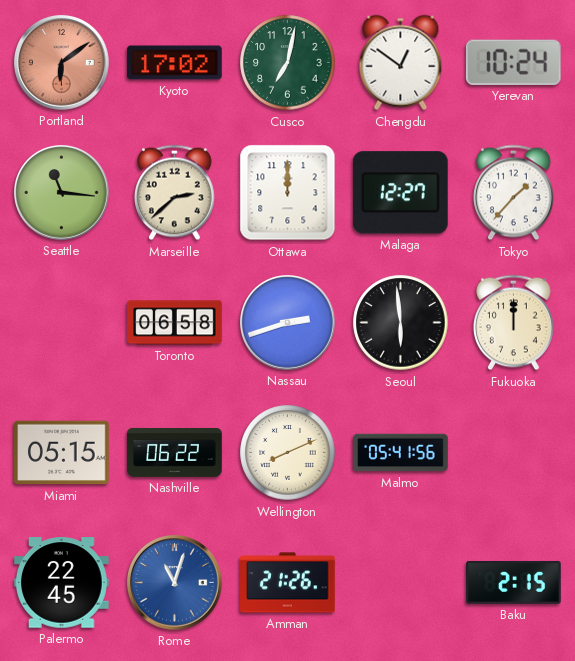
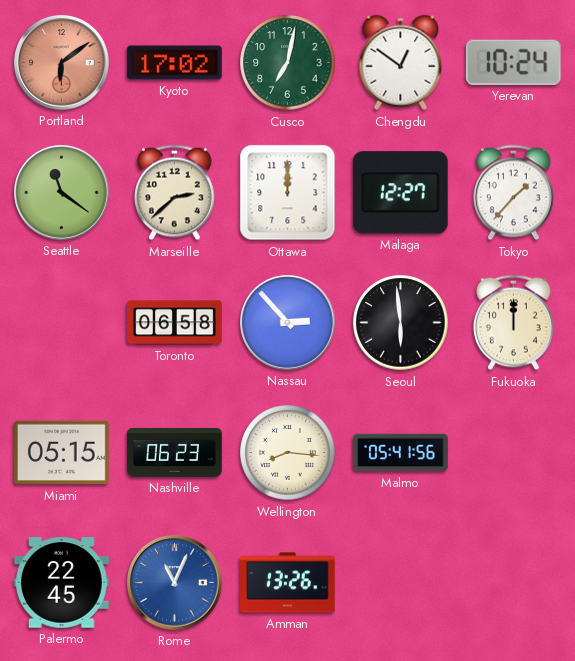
Seattle: 11:16 -> 11:21 (62, 193)
Nassau: 2:42 -> 2:53 (288, 323)
Nashville: 06:22 -> 06:23 (175, 452)
Wellington: 8:11 -> 8:16 (288, 453)
Rome: 11:03 -> 11:04 (175, 583)
Amman: 21:26 -> 13:26 (288, 583)
Baku: 2:15 -> none (514, 582)
